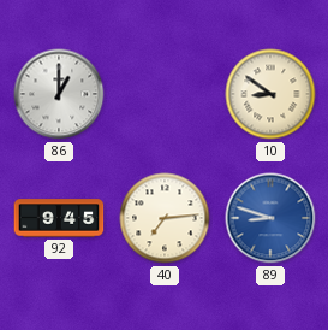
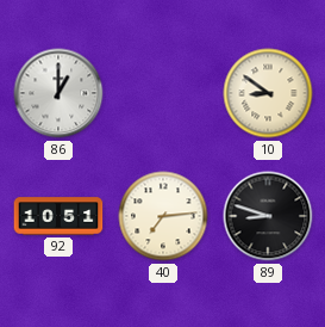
92: 9:45 -> 10:51 (58, 216)
89 dial: blue -> black (268, 216)
